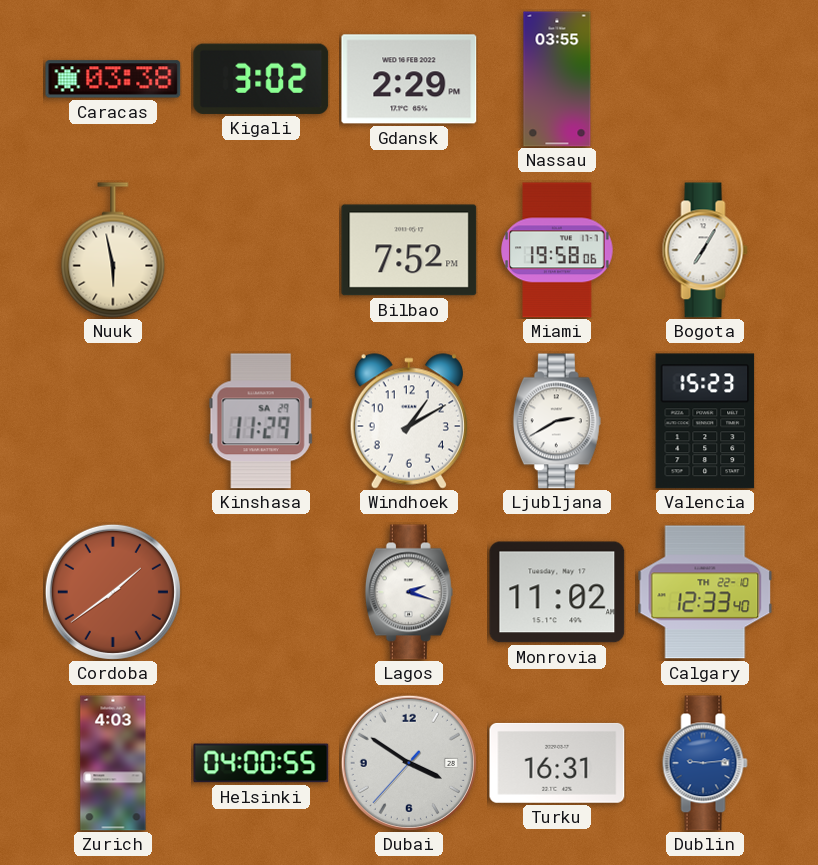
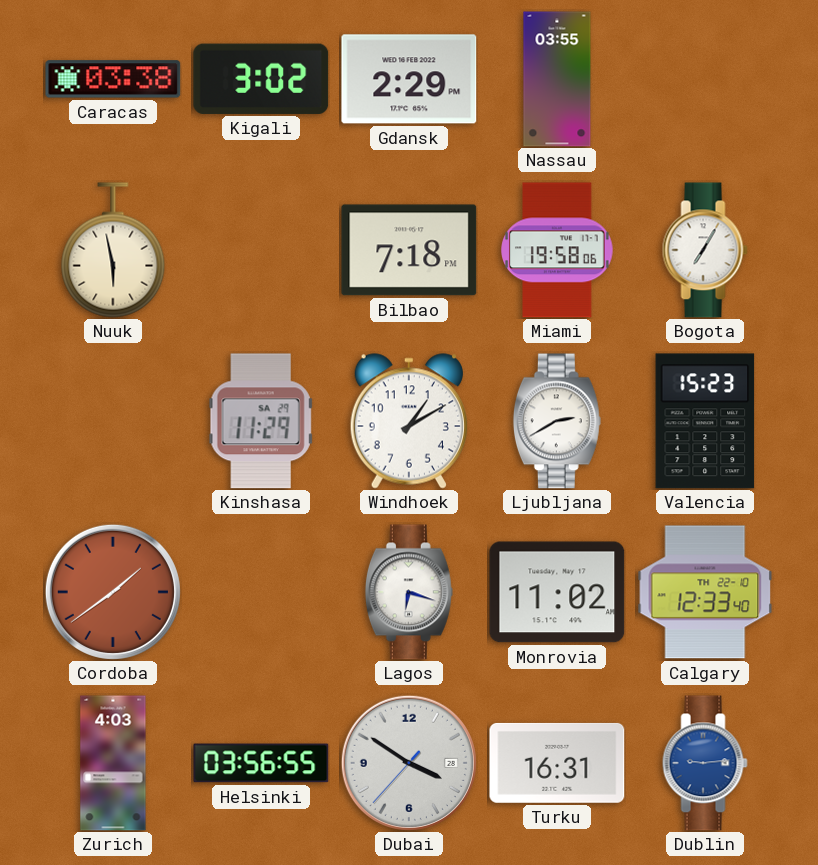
Bilbao: 7:52 -> 7:18 (409, 250)
Lagos: 2:18 -> 6:18 (409, 592)
Helsinki: 04:00 -> 03:56 (261, 763)
